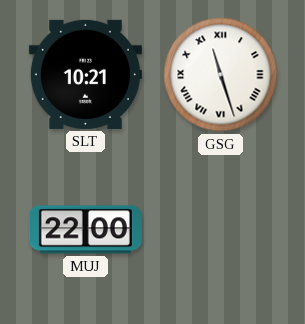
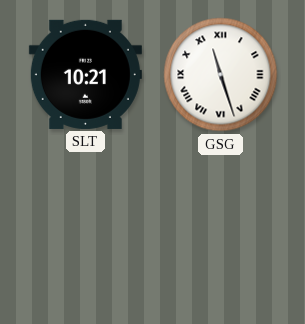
MUJ: 22:00 -> none (85, 230)
